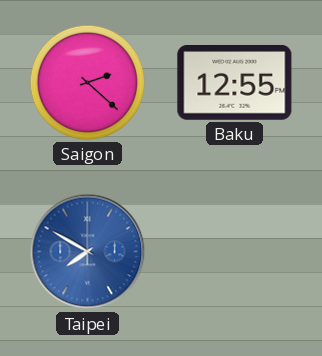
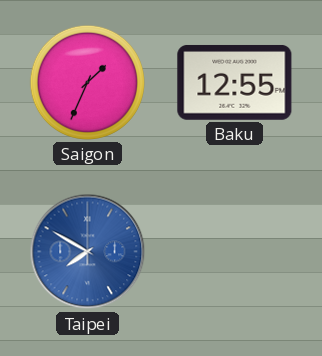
Saigon: 2:22 -> 1:34 (87, 82)
